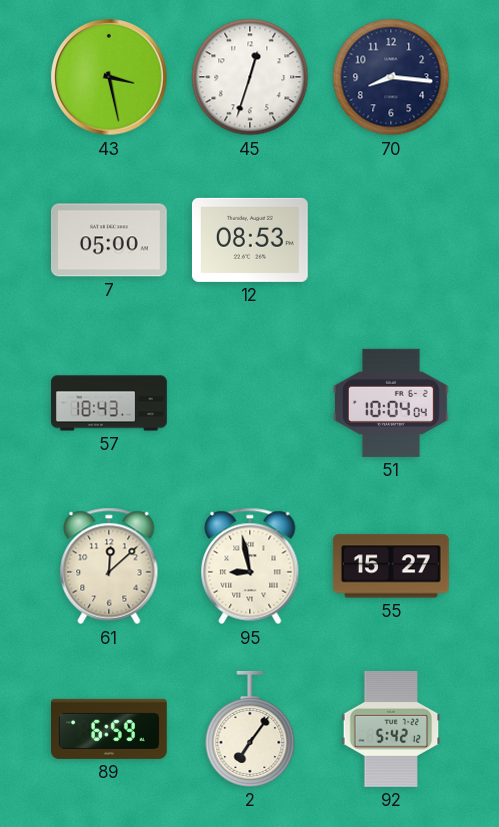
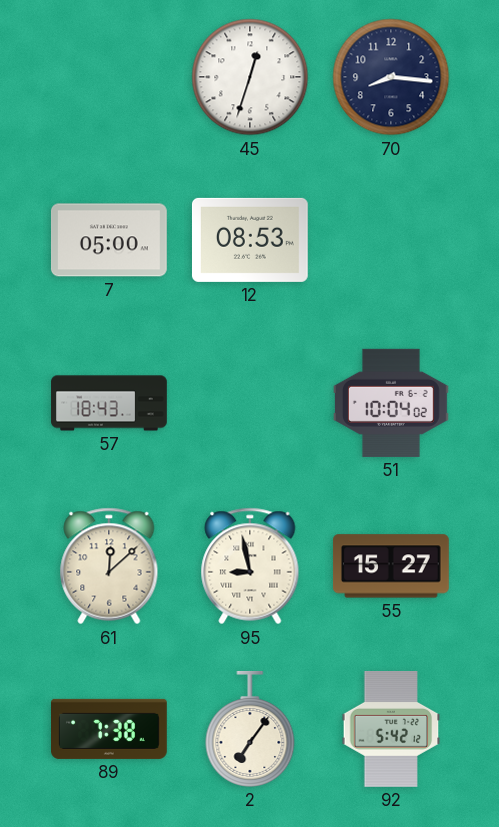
43: 3:28 -> none (109, 77)
51: 10:04:04 -> 10:04:02 (391, 403)
89: 6:59 -> 7:38 (110, 729)
